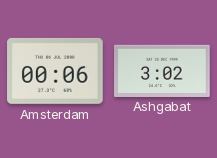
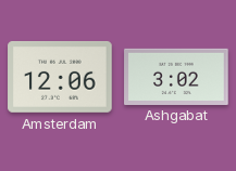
Amsterdam: 00:06 -> 12:06 (60, 77)
